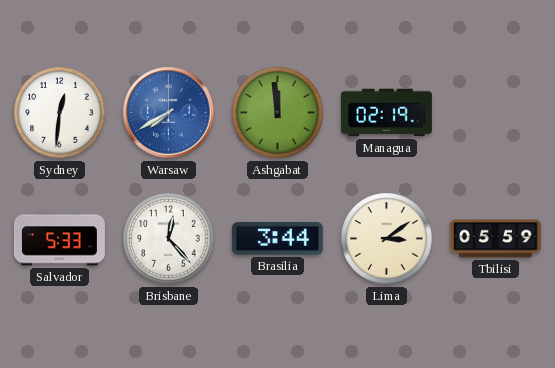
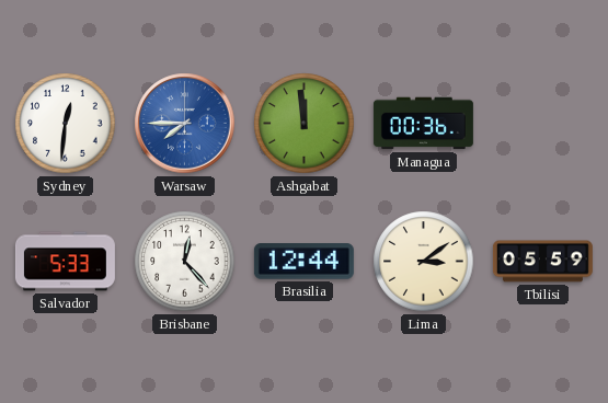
Warsaw: 7:40 -> 7:45 (185, 124)
Managua: 02:19 -> 00:36 (423, 124)
Brasilia: 3:44 -> 12:44 (303, 262)
